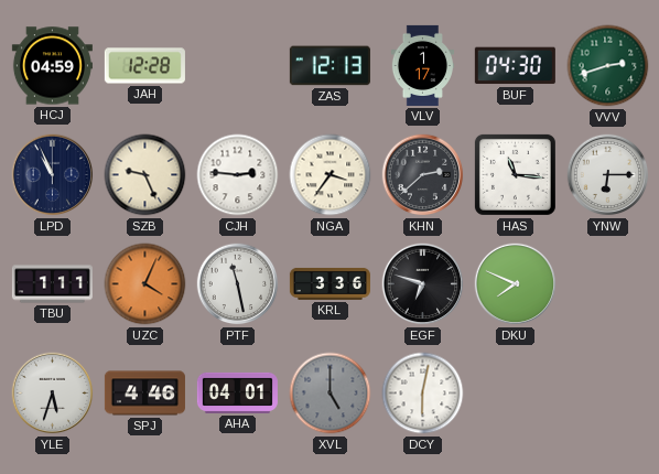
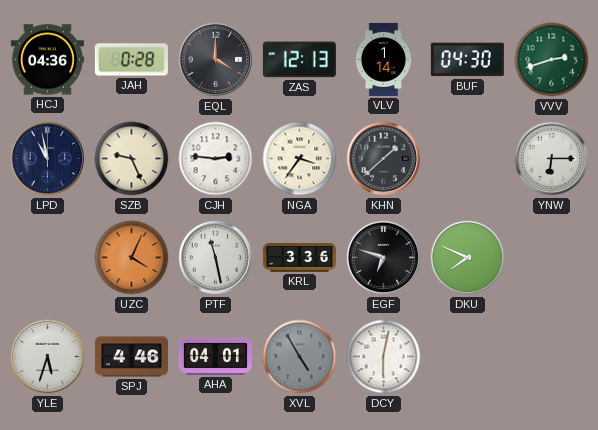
HCJ: 04:59 -> 04:36 (47, 60)
JAH: 12:28 -> 0:28 (131, 60)
EQL: none -> 4:00 (216, 60)
VLV: 1:17 -> 1:14 (384, 59)
LPD: 10:56 -> 10:58 (48, 159)
KHN: 2:38 -> 1:38 (384, 159)
HAS: 11:16 -> none (515, 174)
TBU: 1:11 -> none (52, 284)
XVL: 5:00 -> 4:55 (300, 357)
